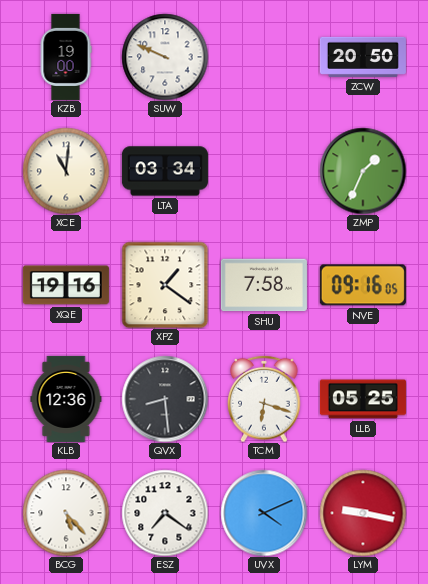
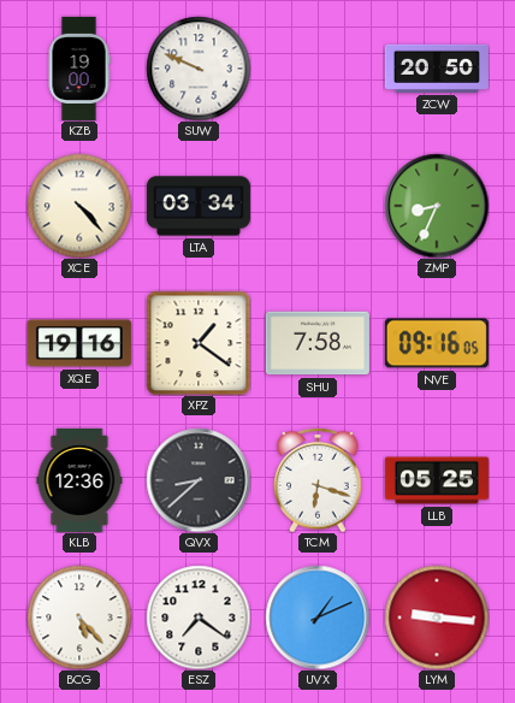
XCE: 11:01 -> 4:23 (79, 206)
ZMP: 1:34 -> 8:34 (437, 206)
QVX: 8:29 -> 8:38 (199, 480)
UVX: 4:11 -> 1:11 (318, 618)
LYM: 9:17 -> 9:16 (437, 618)
